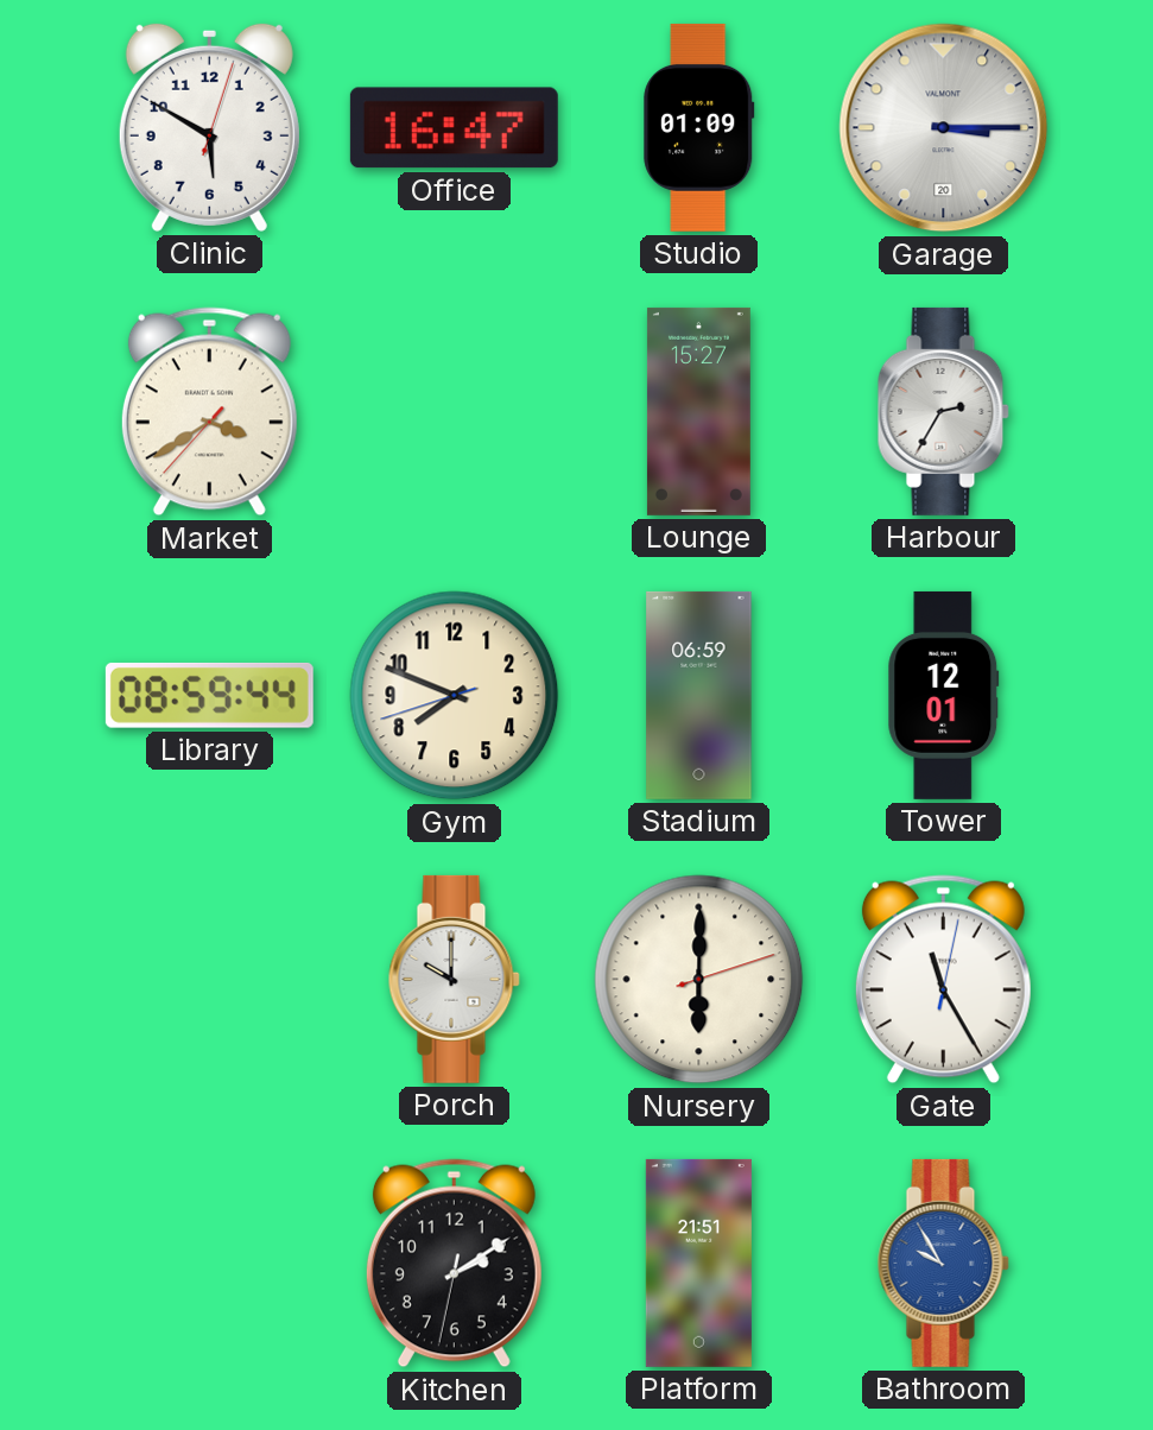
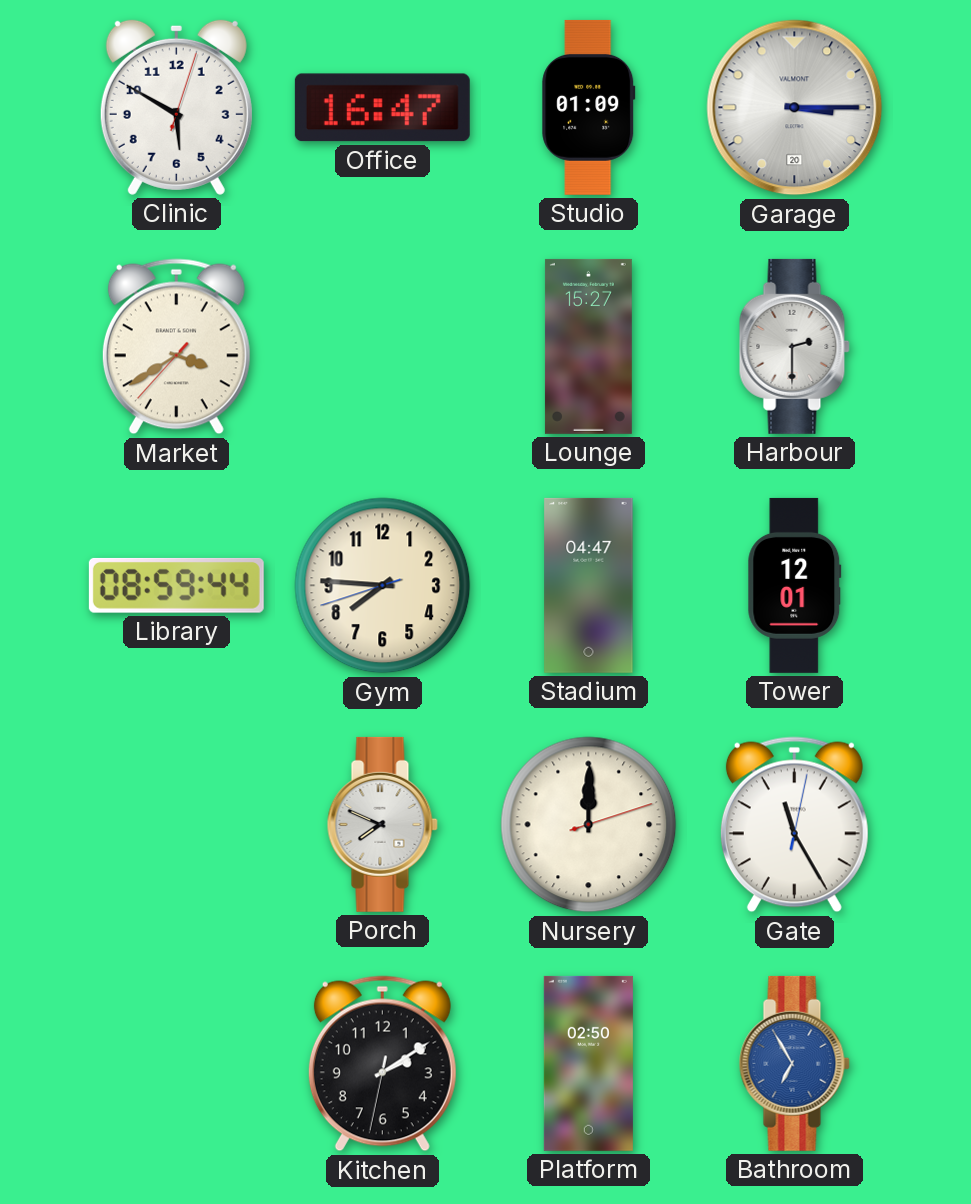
Harbour: 2:35 -> 2:30 (794, 346)
Gym: 7:48 -> 7:45 (383, 586)
Stadium: 06:59 -> 04:47 (589, 585)
Porch: 10:00 -> 7:49 (382, 824)
Nursery: 6:00 -> 12:00 (589, 825)
Platform: 21:51 -> 02:50 (588, 1063)
Bathroom: 9:55 -> 6:55 (794, 1063)
